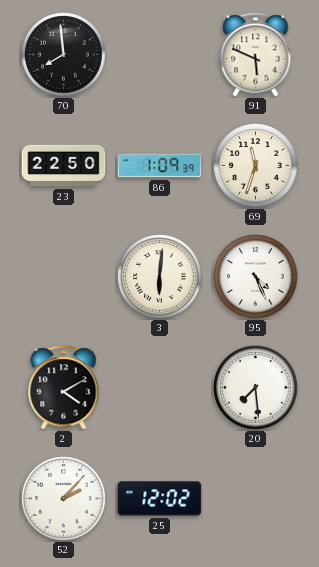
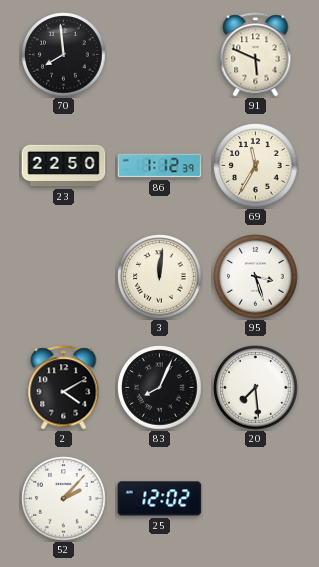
86: 1:09 -> 1:12 (160, 166)
69: 11:33 -> 11:35 (256, 166)
3: 6:01 -> 12:01 (160, 277)
95: 4:26 -> 3:27 (256, 277)
83: none -> 8:04 (160, 388)
